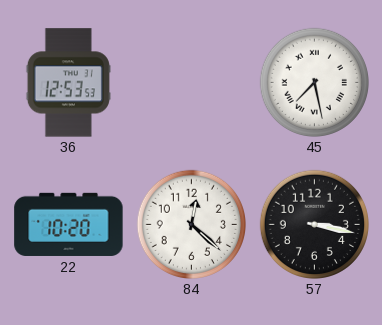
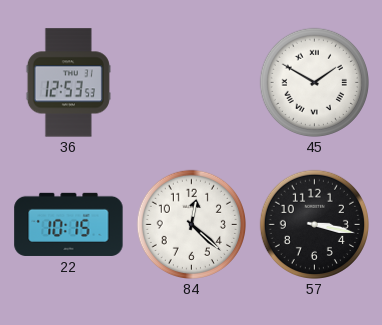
45: 7:28 -> 1:50 (314, 82)
22: 10:20 -> 10:15 (69, 224)
